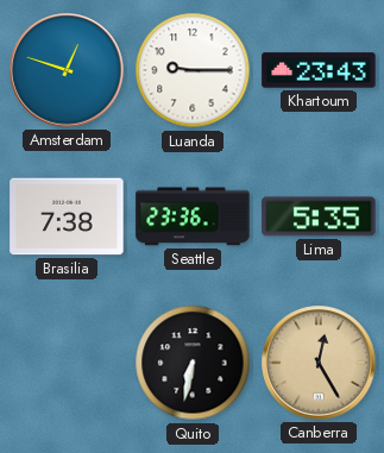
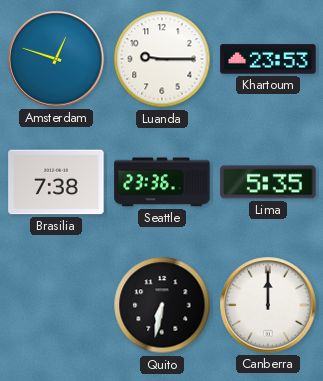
Khartoum: 23:43 -> 23:53 (268, 59)
Canberra: 12:25 -> 12:00 (268, 305)
Canberra dial: champagne -> white (268, 305)
